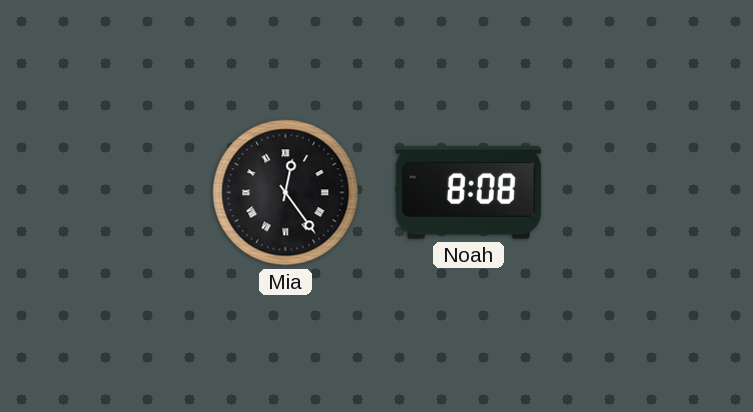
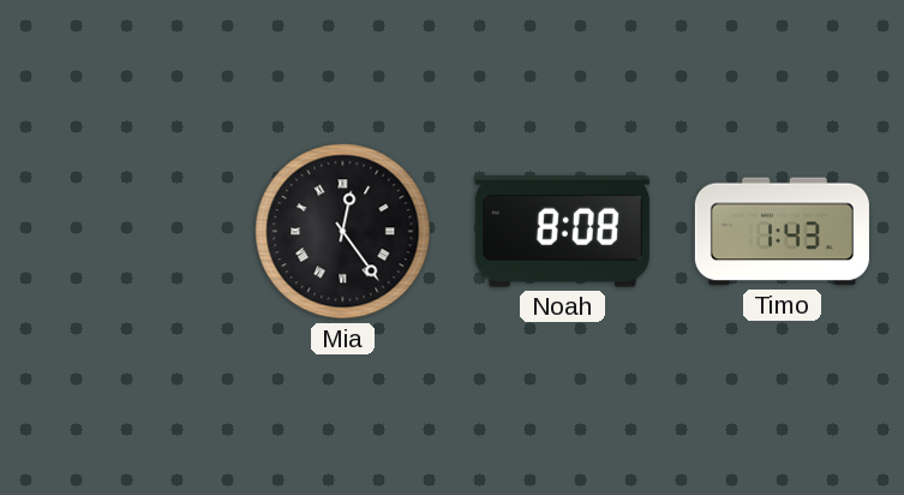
Timo: none -> 1:43 (782, 232)
